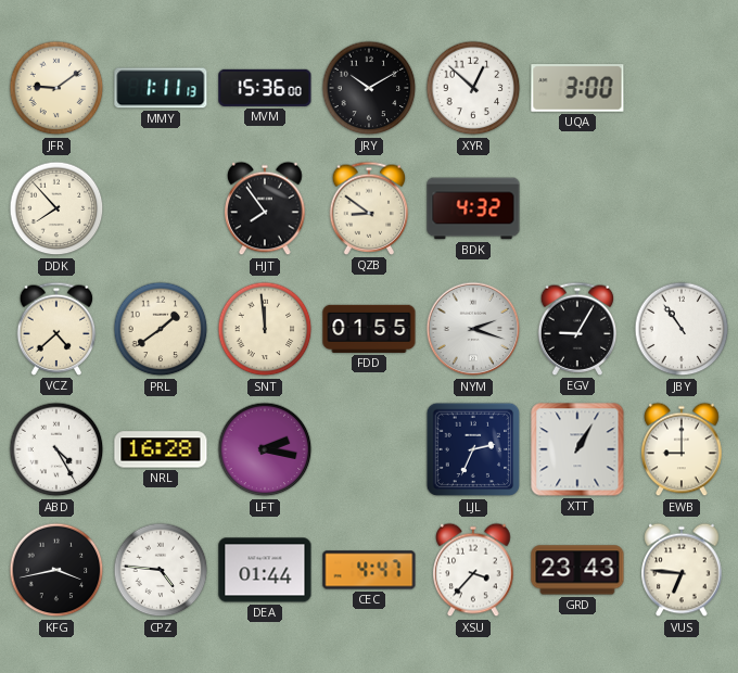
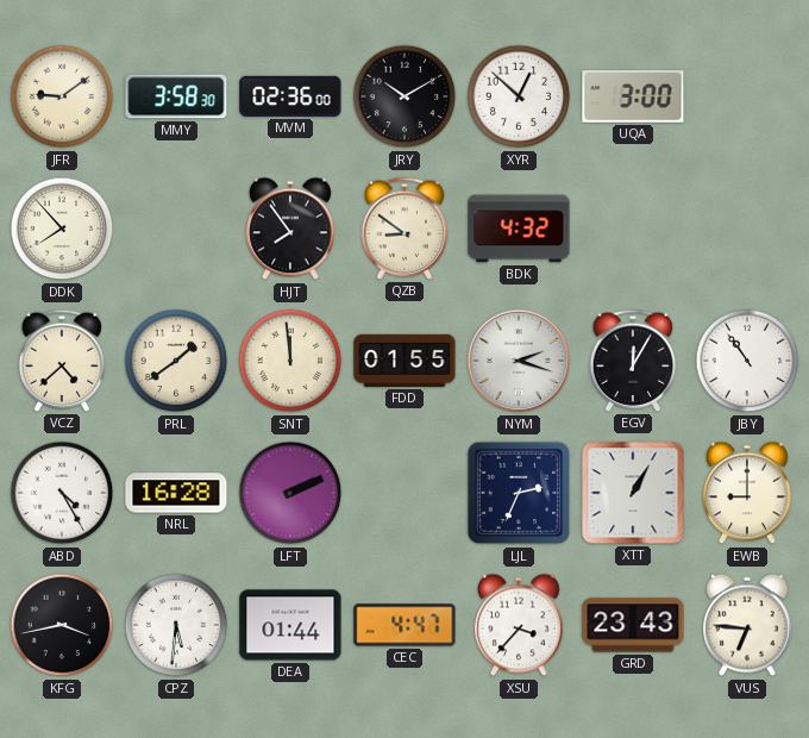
MMY: 1:11 -> 3:58 (176, 96)
MVM: 15:36 -> 02:36 (290, 96)
EGV: 9:05 -> 12:05 (633, 361)
LFT: 2:17 -> 2:11 (290, 493)
CPZ: 4:46 -> 5:31 (176, 625)
